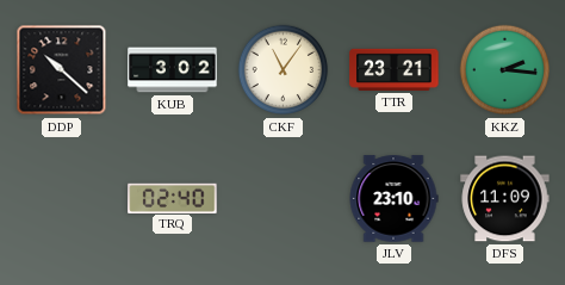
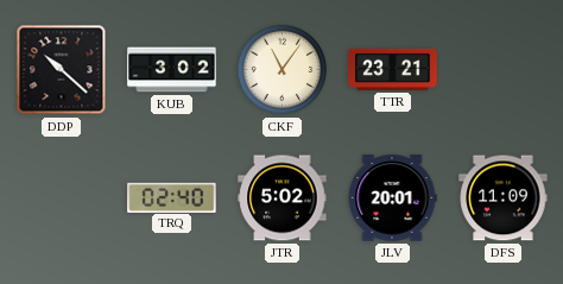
KKZ: 2:16 -> none (505, 70)
JTR: none -> 5:02 (283, 198)
JLV: 23:10 -> 20:01 (392, 198)
